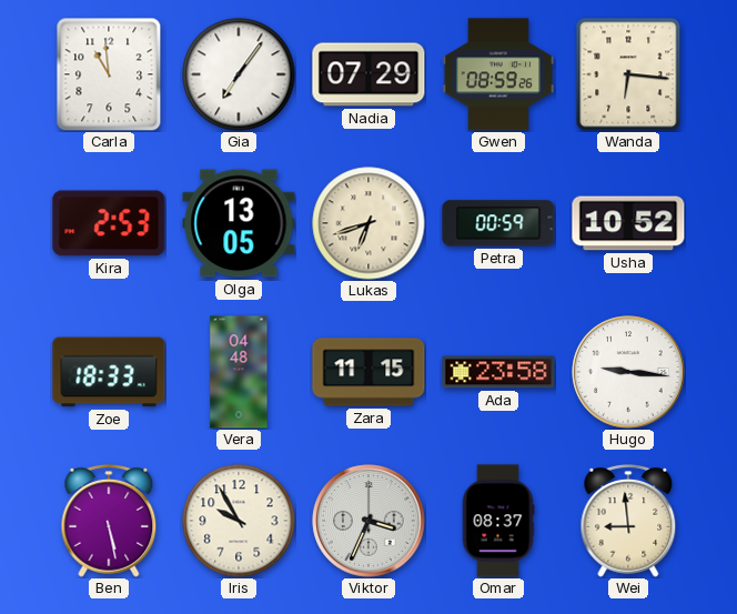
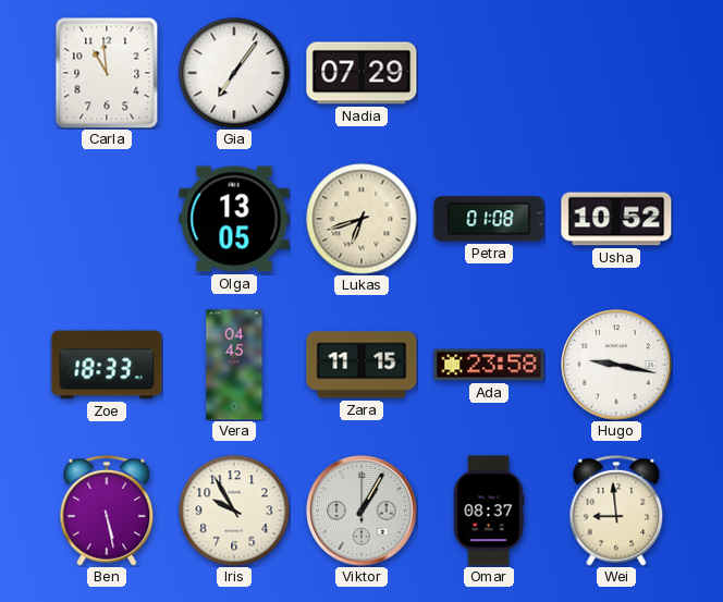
Gwen: 08:59 -> none (497, 74)
Wanda: 6:16 -> none (628, 74)
Kira: 2:53 -> none (109, 223)
Petra: 00:59 -> 01:08 (489, 219)
Vera: 04:48 -> 04:45 (234, 365)
Hugo: 9:16 -> 9:17 (616, 365)
Viktor: 3:34 -> 1:05 (361, 511)
